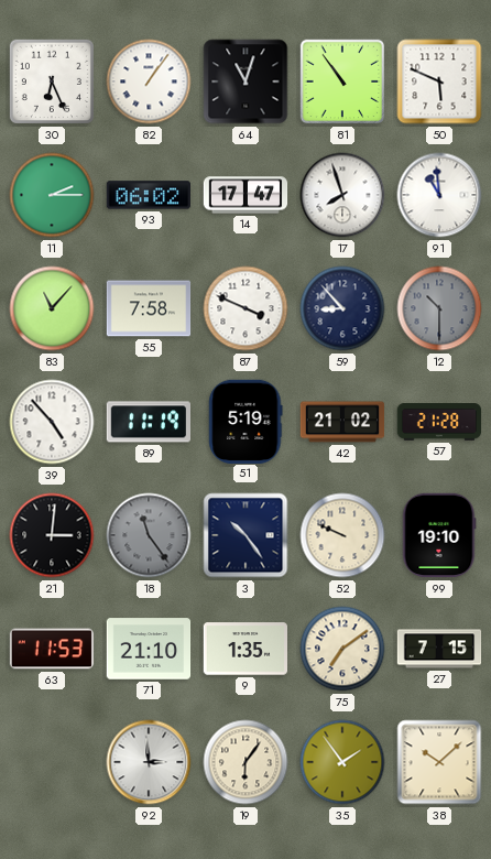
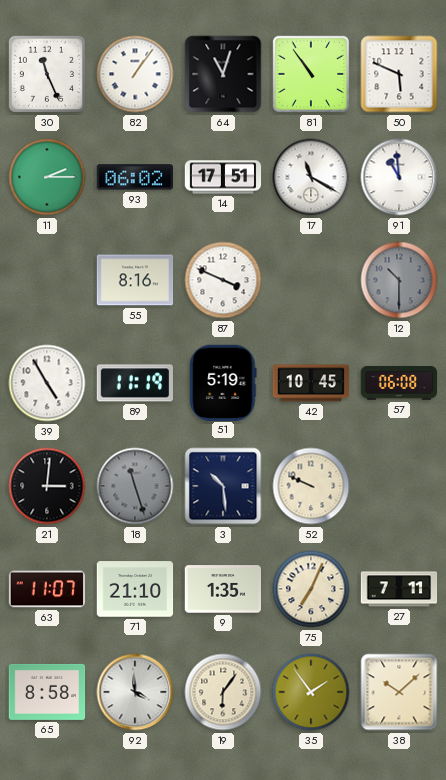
30: 6:26 -> 11:26 (47, 74)
14: 17:47 -> 17:51 (223, 177)
17: 7:57 -> 11:20 (311, 177)
83: 11:07 -> none (52, 308)
55: 7:58 -> 8:16 (135, 280)
59: 8:53 -> none (342, 308)
39: 4:53 -> 4:55 (47, 383)
42: 21:02 -> 10:45 (311, 383)
57: 21:28 -> 06:08 (399, 384)
18: 11:24 -> 11:27 (135, 486)
3: 10:24 -> 10:29 (223, 486)
99: 19:10 -> none (439, 535)
63: 11:53 -> 11:07 (47, 589)
75: 7:09 -> 7:04 (311, 589)
27: 7:15 -> 7:11 (399, 589)
65: none -> 8:58 (47, 692)
92: 2:59 -> 3:59 (135, 692)
